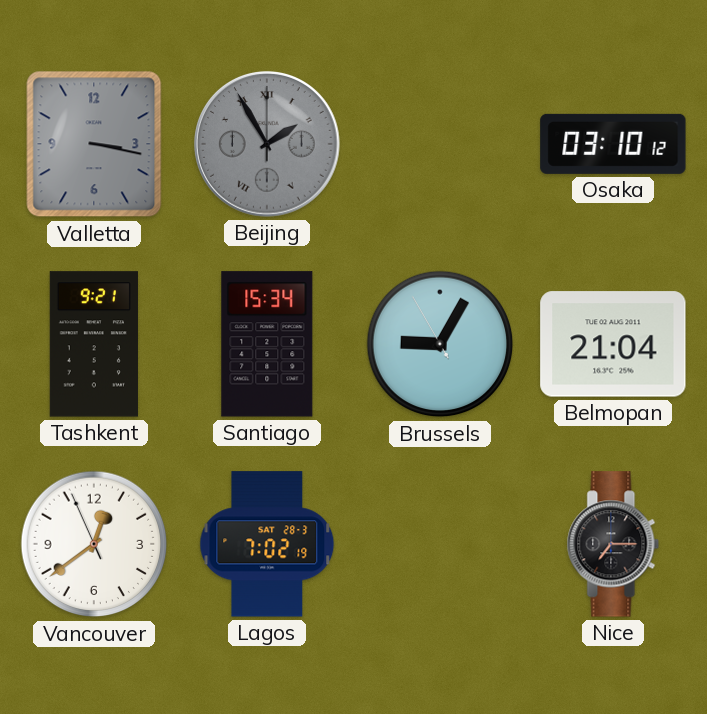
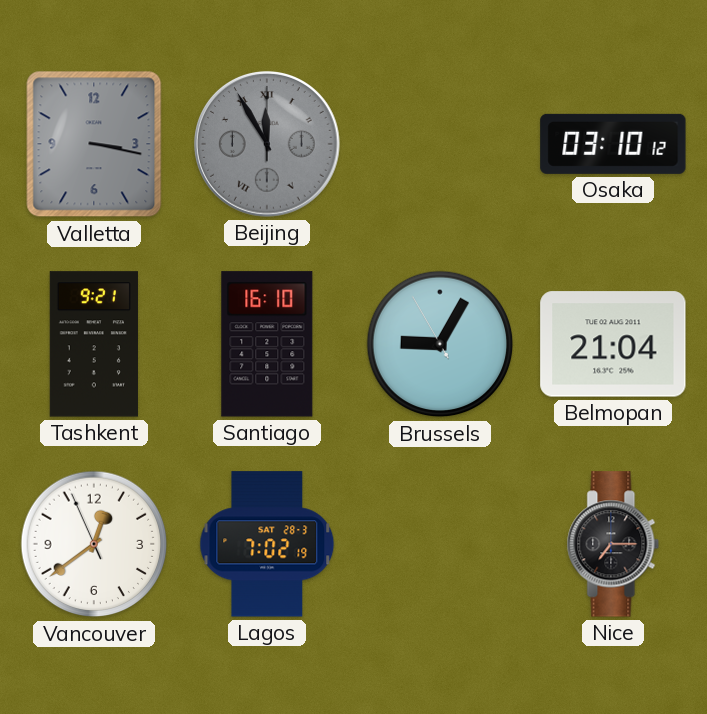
Beijing: 1:55 -> 11:55 (267, 144)
Santiago: 15:34 -> 16:10 (267, 344)
